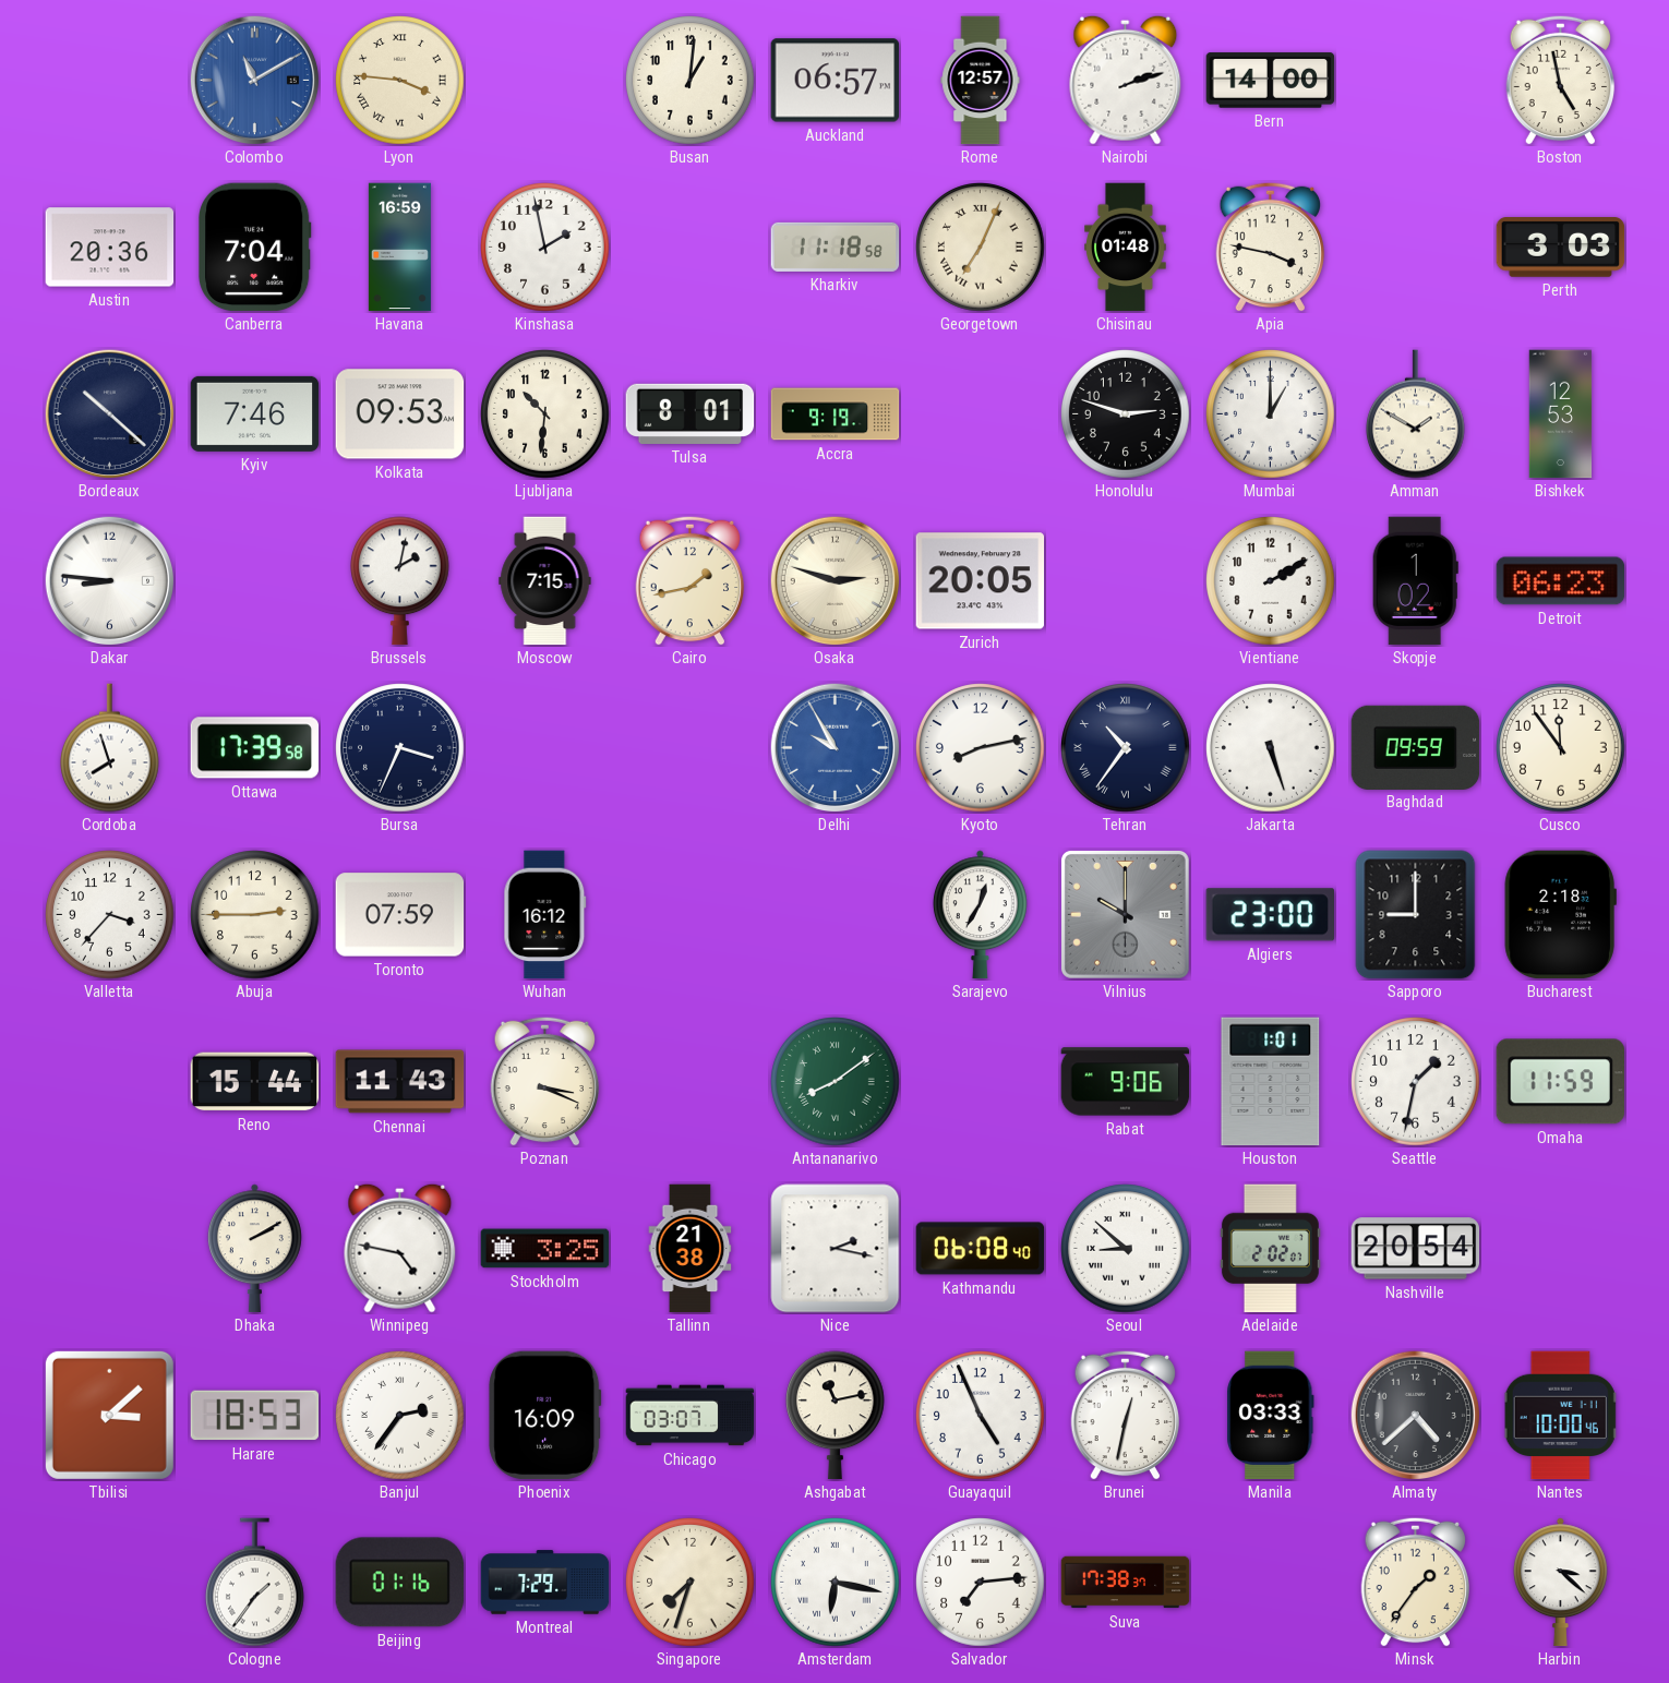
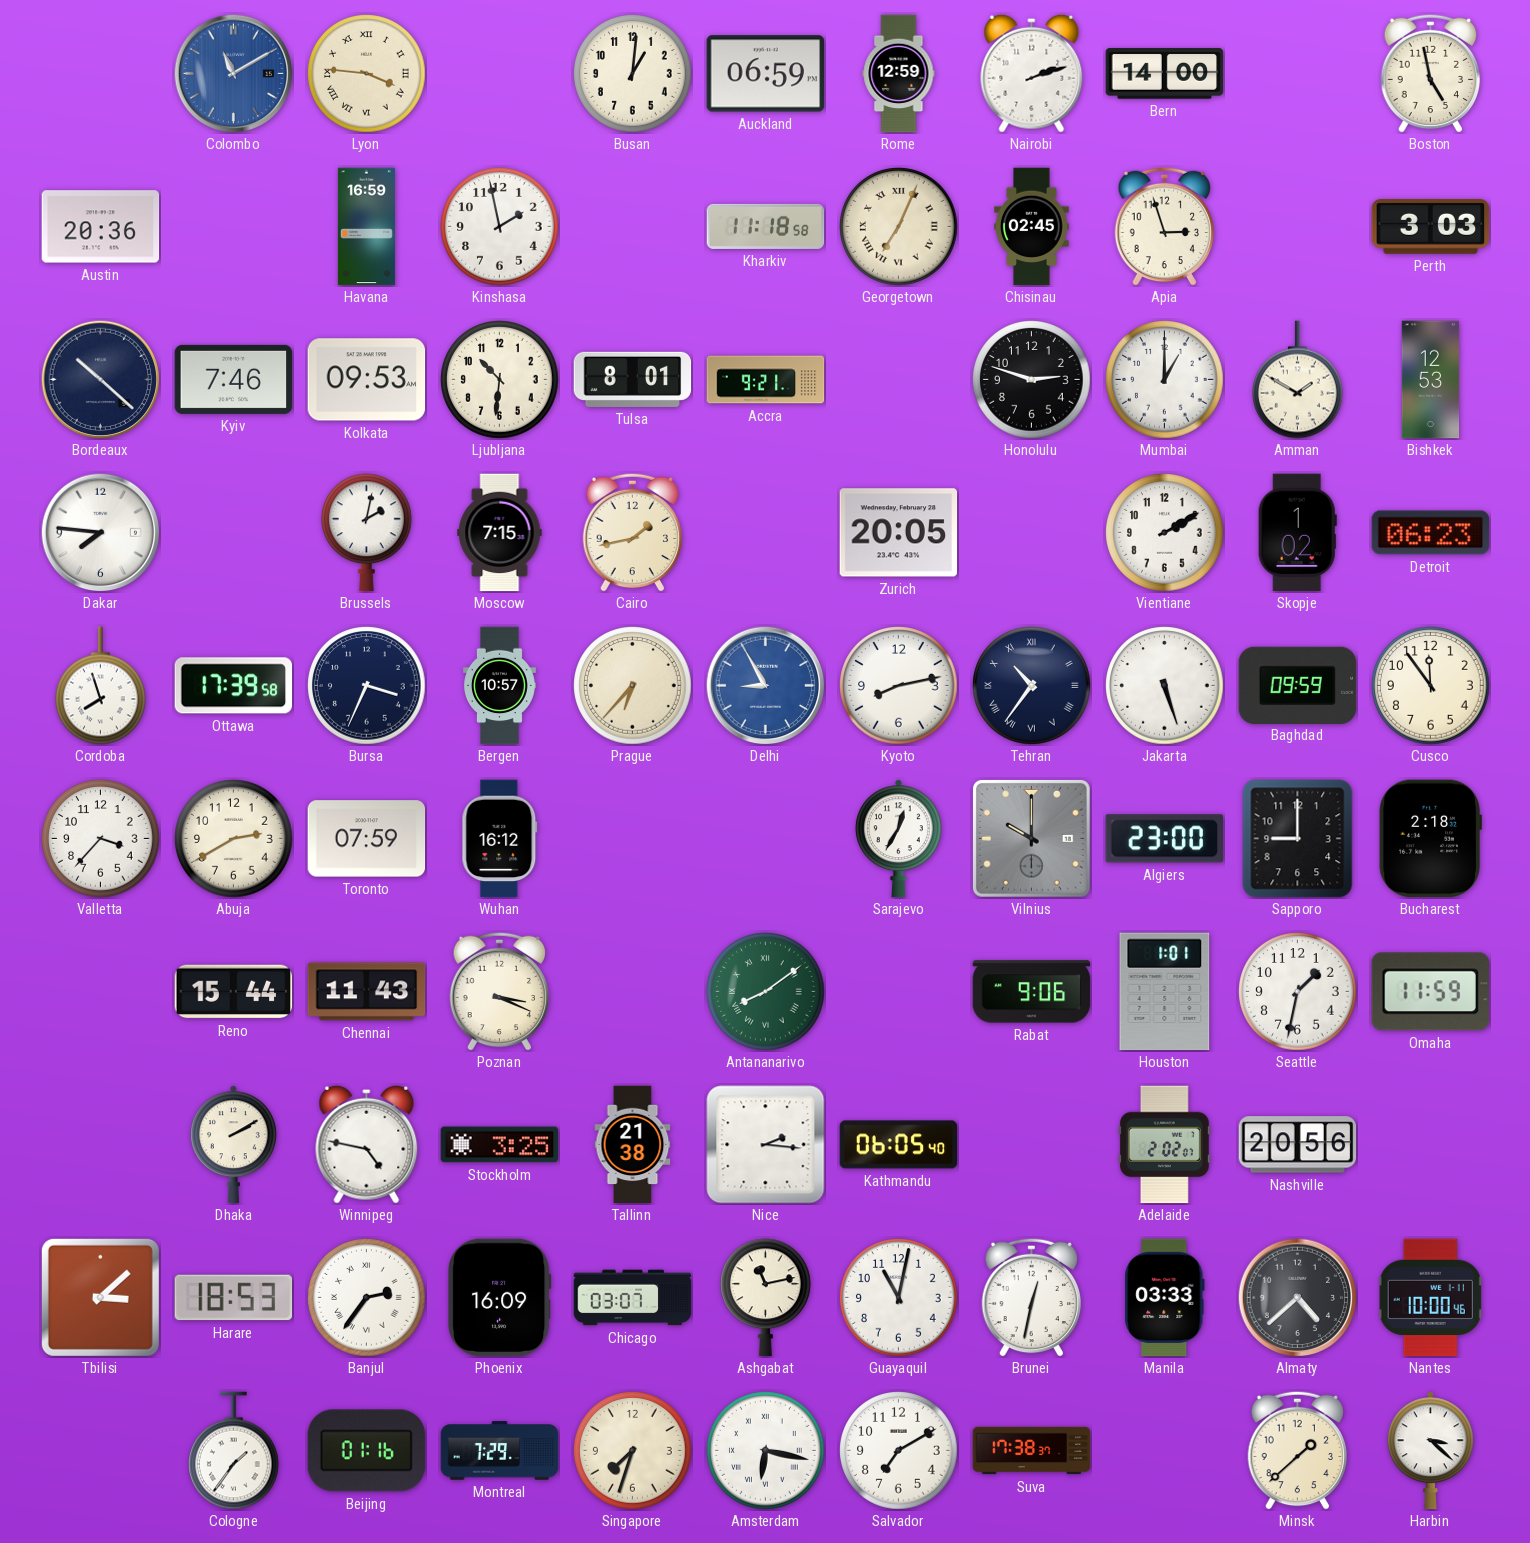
Auckland: 06:57 -> 06:59 (766, 74)
Rome: 12:57 -> 12:59 (899, 74)
Canberra: 7:04 -> none (255, 248)
Chisinau: 01:48 -> 02:45 (1032, 227)
Apia: 3:47 -> 2:57 (1165, 226)
Accra: 9:19 -> 9:21 (766, 380)
Dakar: 8:46 -> 7:46 (100, 532)
Osaka: 2:48 -> none (834, 580)
Bergen: none -> 10:57 (500, 686)
Prague: none -> 6:37 (633, 686)
Delhi: 9:55 -> 8:55 (765, 685)
Abuja: 2:45 -> 2:40 (234, 839)
Nice: 2:17 -> 2:16 (766, 1145)
Kathmandu: 06:08 -> 06:05 (899, 1145)
Seoul: 8:52 -> none (1126, 1249)
Nashville: 20:54 -> 20:56 (1298, 1145)
Guayaquil: 4:56 -> 11:02 (899, 1298)
Salvador: 7:14 -> 7:10 (899, 1451)
Minsk: 1:36 -> 1:38 (1298, 1450)
